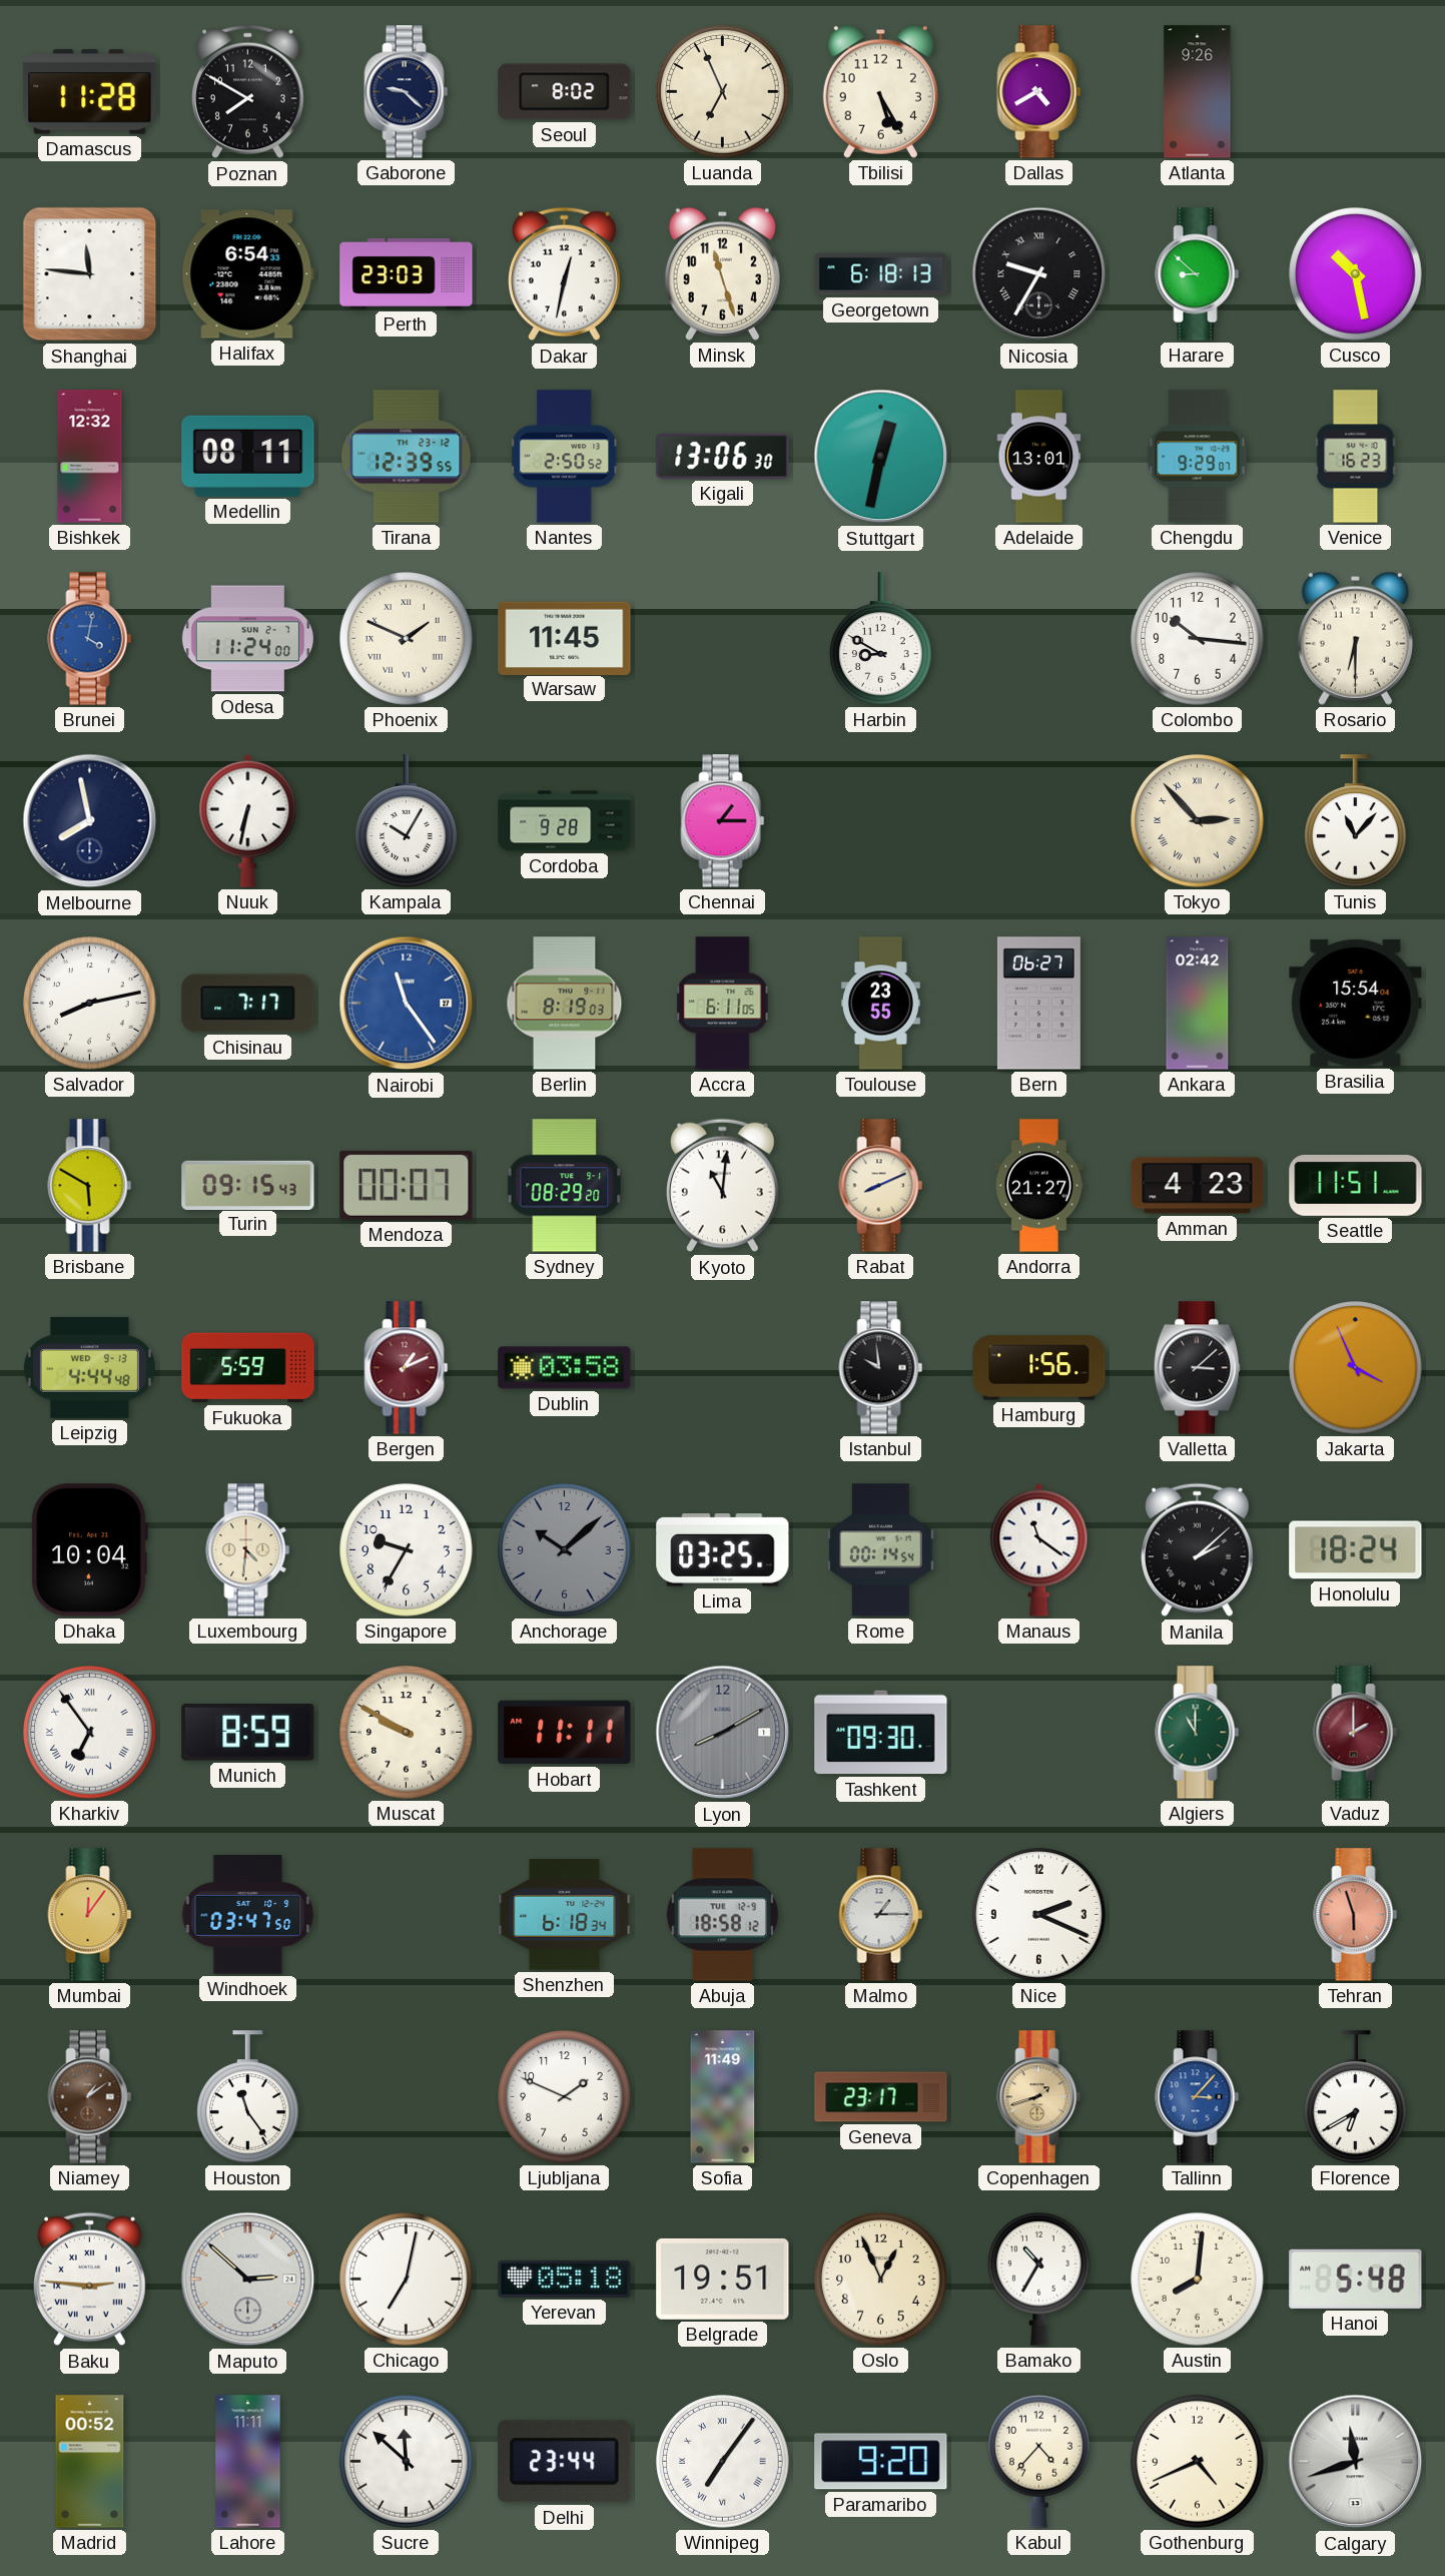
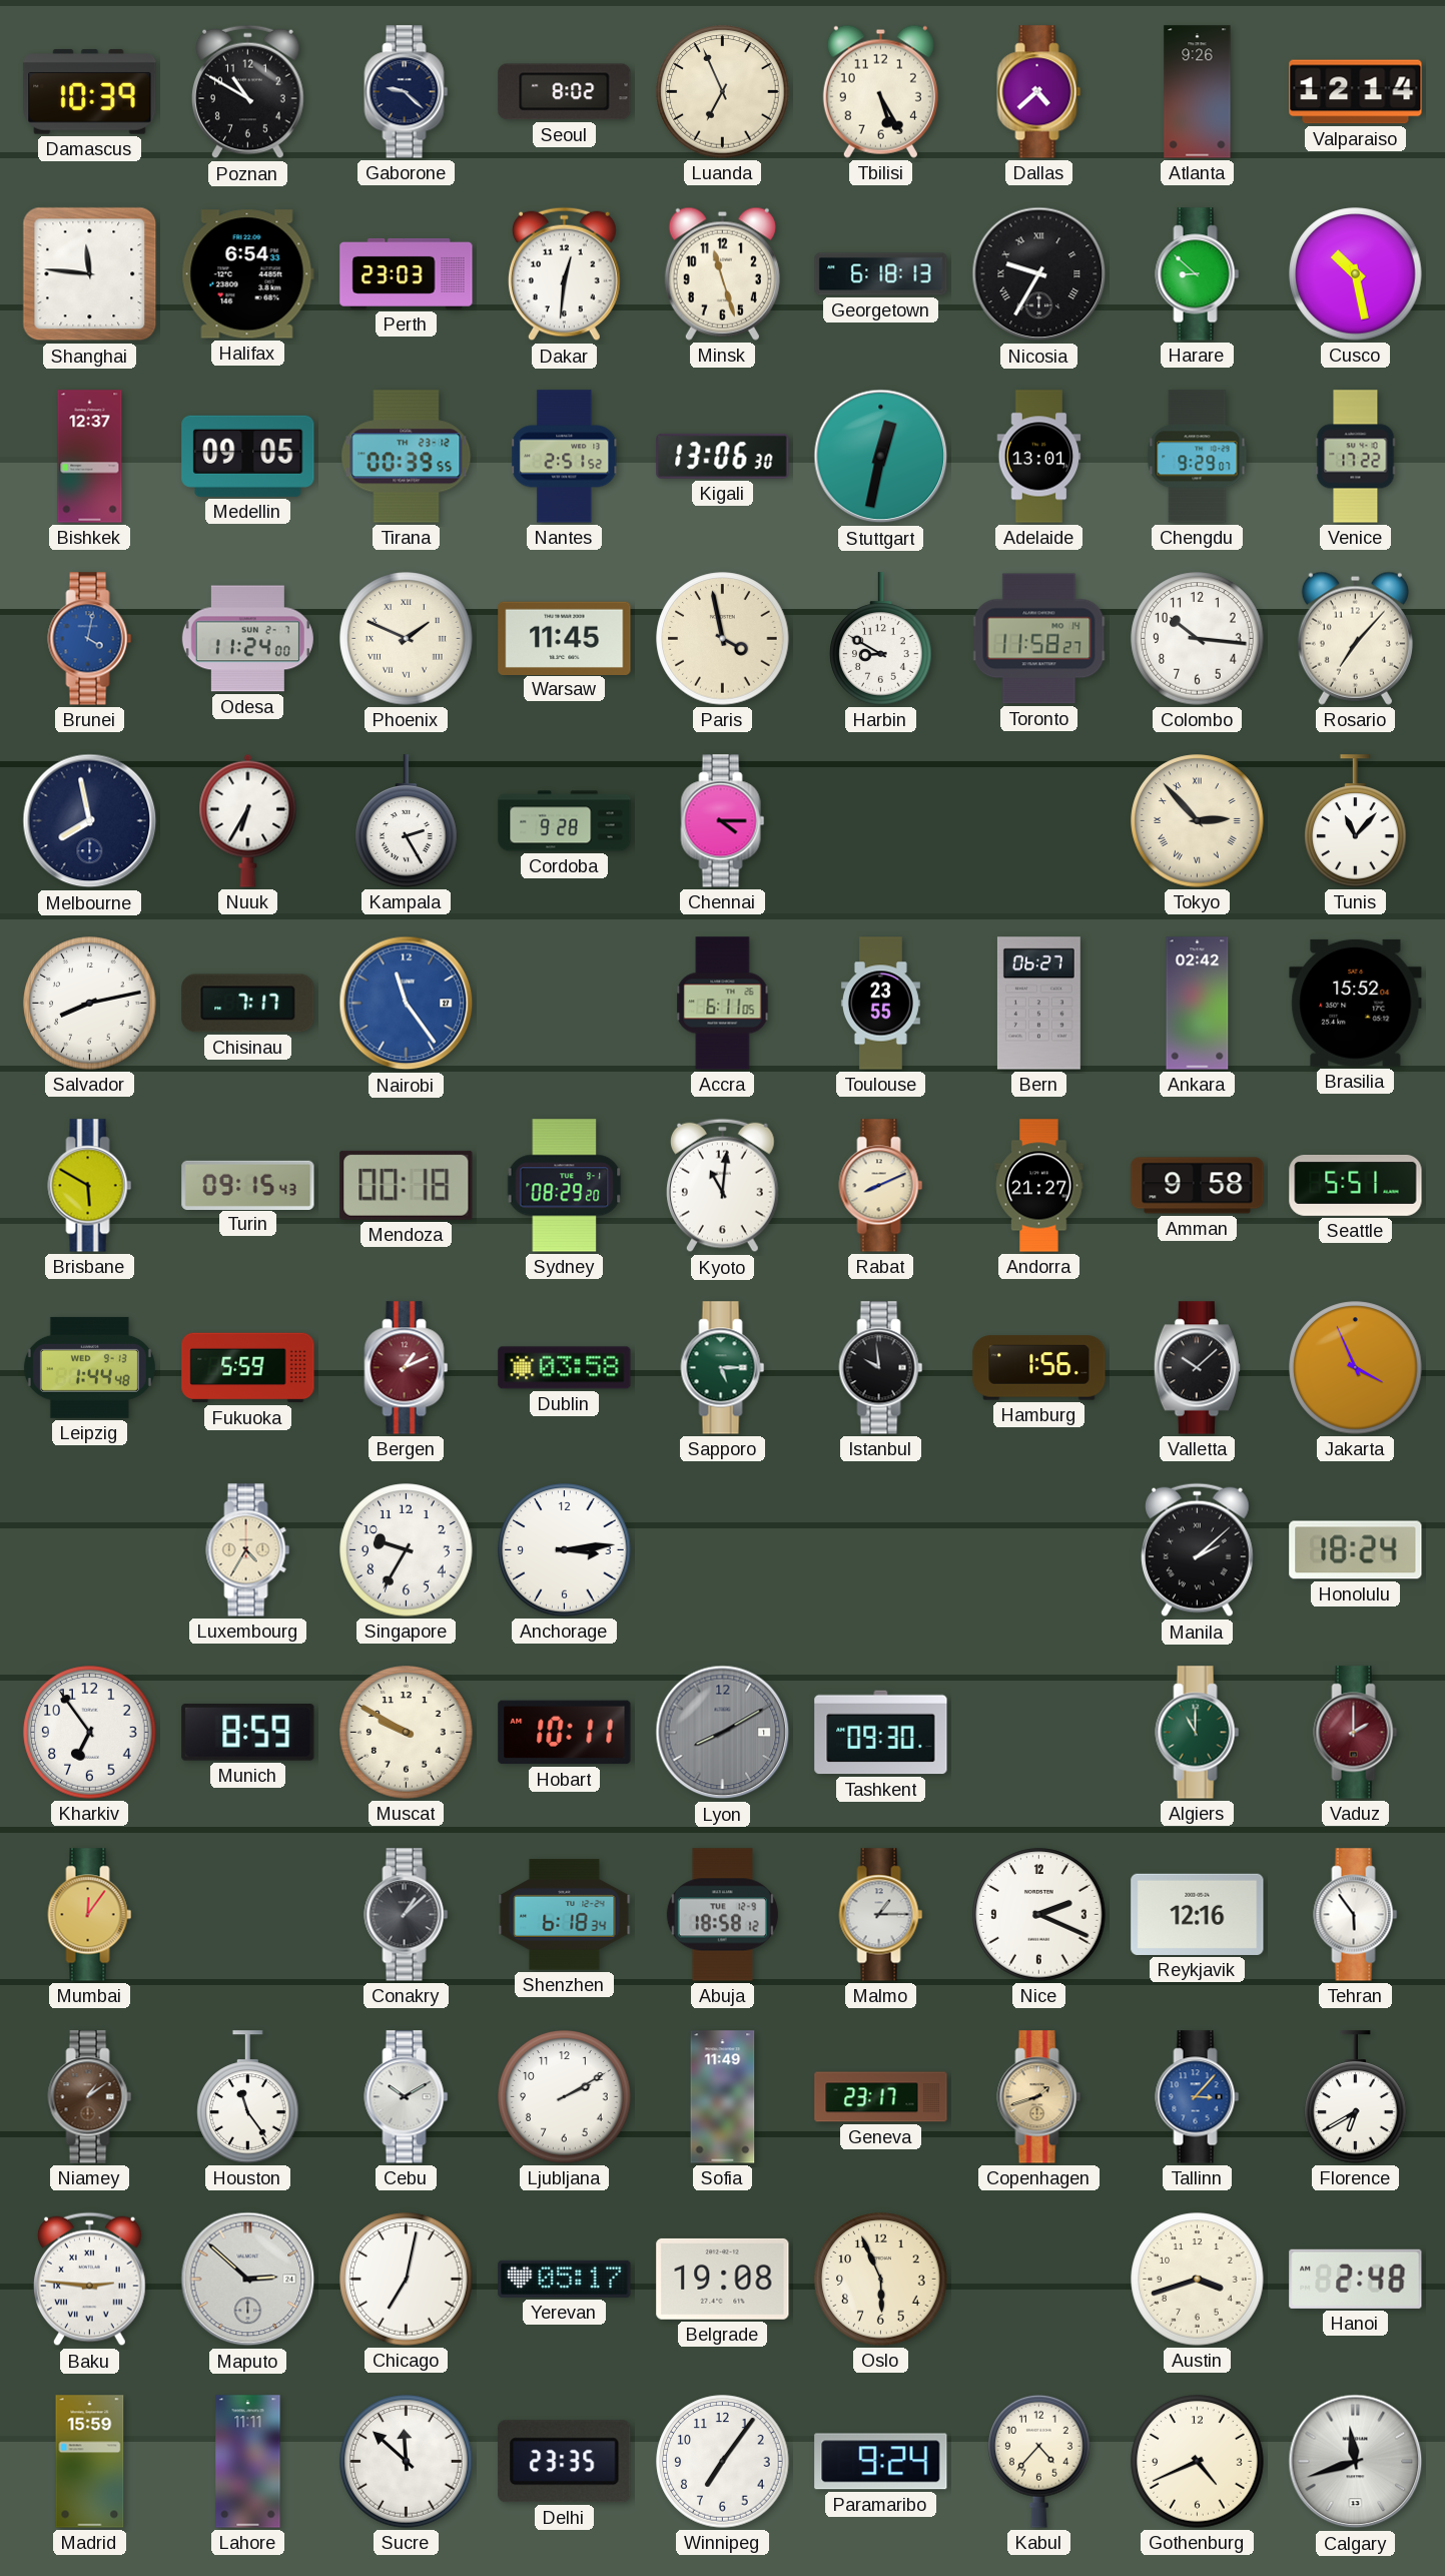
Damascus: 11:28 -> 10:39 (90, 92)
Poznan: 7:50 -> 10:50 (248, 92)
Dallas: 4:40 -> 4:38 (1039, 92)
Valparaiso: none -> 12:14 (1356, 92)
Dakar: 12:32 -> 12:31 (565, 274)
Bishkek: 12:32 -> 12:37 (90, 457)
Medellin: 08:11 -> 09:05 (248, 456)
Tirana: 12:39 -> 00:39 (407, 457)
Nantes: 2:50 -> 2:51 (565, 457)
Venice: 16:23 -> 17:22 (1356, 457)
Paris: none -> 3:58 (723, 639)
Toronto: none -> 11:58 (1039, 639)
Rosario: 6:30 -> 7:07 (1355, 638)
Nuuk: 6:32 -> 6:35 (248, 820)
Kampala: 10:05 -> 2:25 (407, 821)
Chennai: 1:15 -> 4:15 (723, 821)
Berlin: 8:19 -> none (565, 1004)
Brasilia: 15:54 -> 15:52 (1356, 1003)
Mendoza: 00:07 -> 00:18 (407, 1185)
Amman: 4:23 -> 9:58 (1198, 1186)
Seattle: 11:51 -> 5:51 (1356, 1186)
Leipzig: 4:44 -> 1:44 (89, 1367)
Sapporo: none -> 5:15 (723, 1368)
Valletta: 3:08 -> 10:08 (1197, 1368)
Dhaka: 10:04 -> none (89, 1550)
Luxembourg: 4:31 -> 4:35 (248, 1550)
Anchorage: 10:08 -> 3:14 (565, 1550)
Anchorage dial: grey -> white (565, 1550)
Lima: 03:25 -> none (723, 1550)
Rome: 00:14 -> none (881, 1550)
Manaus: 11:21 -> none (1039, 1549)
Kharkiv numerals: Roman -> Arabic (90, 1733)
Hobart: 11:11 -> 10:11 (565, 1733)
Windhoek: 03:47 -> none (248, 1915)
Conakry: none -> 1:08 (407, 1915)
Reykjavik: none -> 12:16 (1198, 1914)
Tehran: 5:57 -> 5:54 (1356, 1915)
Tehran dial: salmon -> white (1356, 1915)
Cebu: none -> 10:10 (407, 2097)
Ljubljana: 1:49 -> 2:10 (565, 2097)
Yerevan: 05:18 -> 05:17 (565, 2279)
Belgrade: 19:51 -> 19:08 (723, 2279)
Oslo: 12:56 -> 5:56 (881, 2280)
Bamako: 10:35 -> none (1039, 2279)
Austin: 8:01 -> 3:42 (1198, 2280)
Hanoi: 5:48 -> 2:48 (1356, 2279)
Madrid: 00:52 -> 15:59 (90, 2462)
Delhi: 23:44 -> 23:35 (565, 2462)
Winnipeg numerals: Roman -> Arabic (723, 2462)
Paramaribo: 9:20 -> 9:24 (881, 2462)
